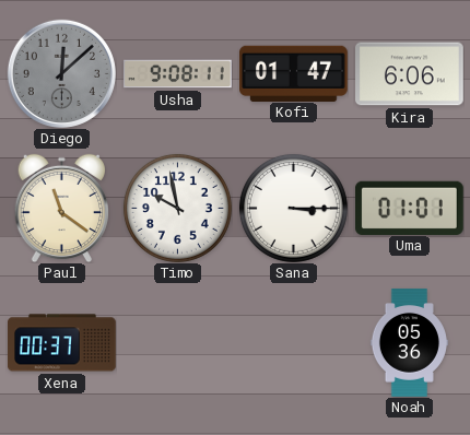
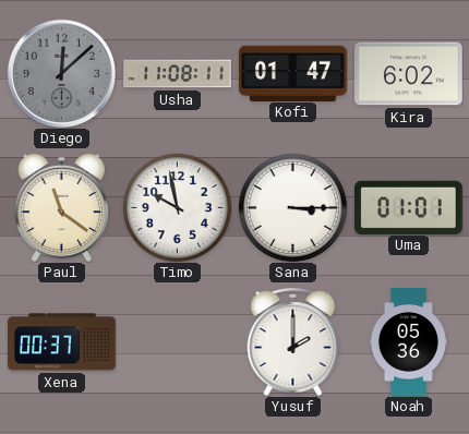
Usha: 9:08 -> 11:08 (178, 74)
Kira: 6:06 -> 6:02 (409, 74)
Yusuf: none -> 2:00 (293, 342)
